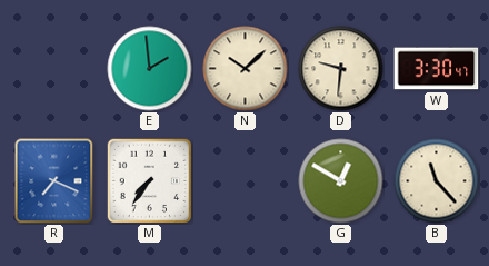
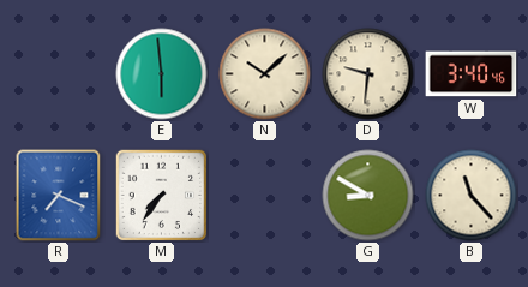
E: 1:59 -> 5:59 (162, 74)
W: 3:30 -> 3:40 (472, 74)
G: 12:50 -> 8:50 (368, 196)
